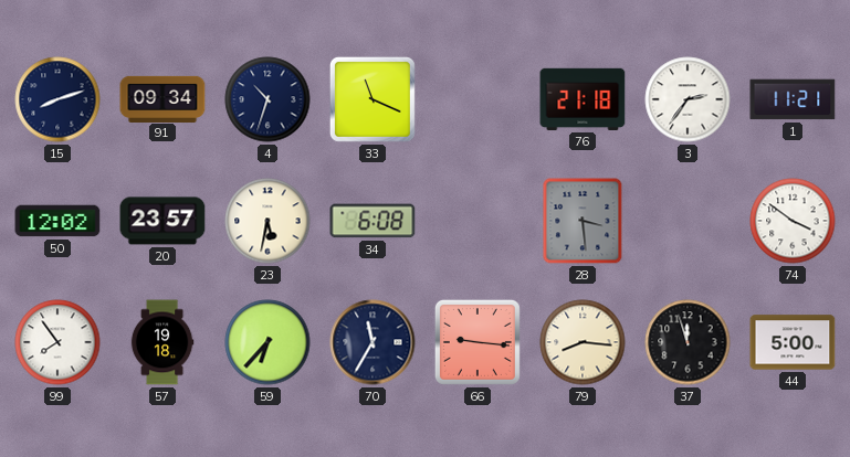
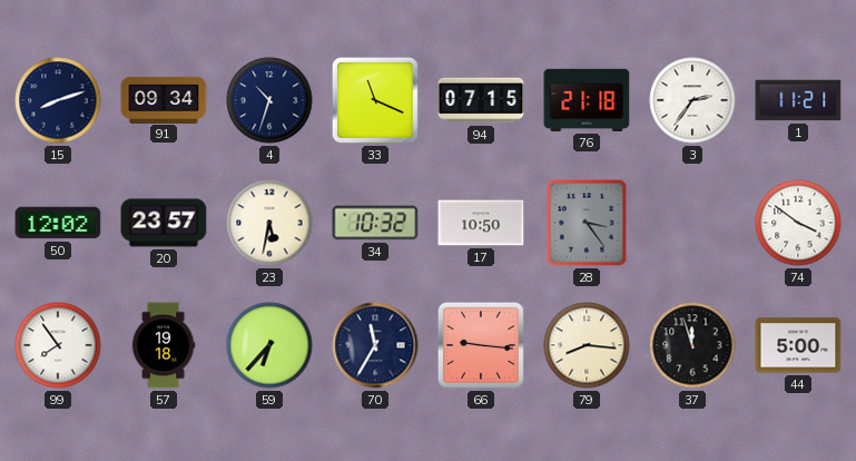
94: none -> 07:15 (481, 100)
34: 6:08 -> 10:32 (375, 223)
17: none -> 10:50 (481, 223)
28: 3:29 -> 3:24 (587, 223)
